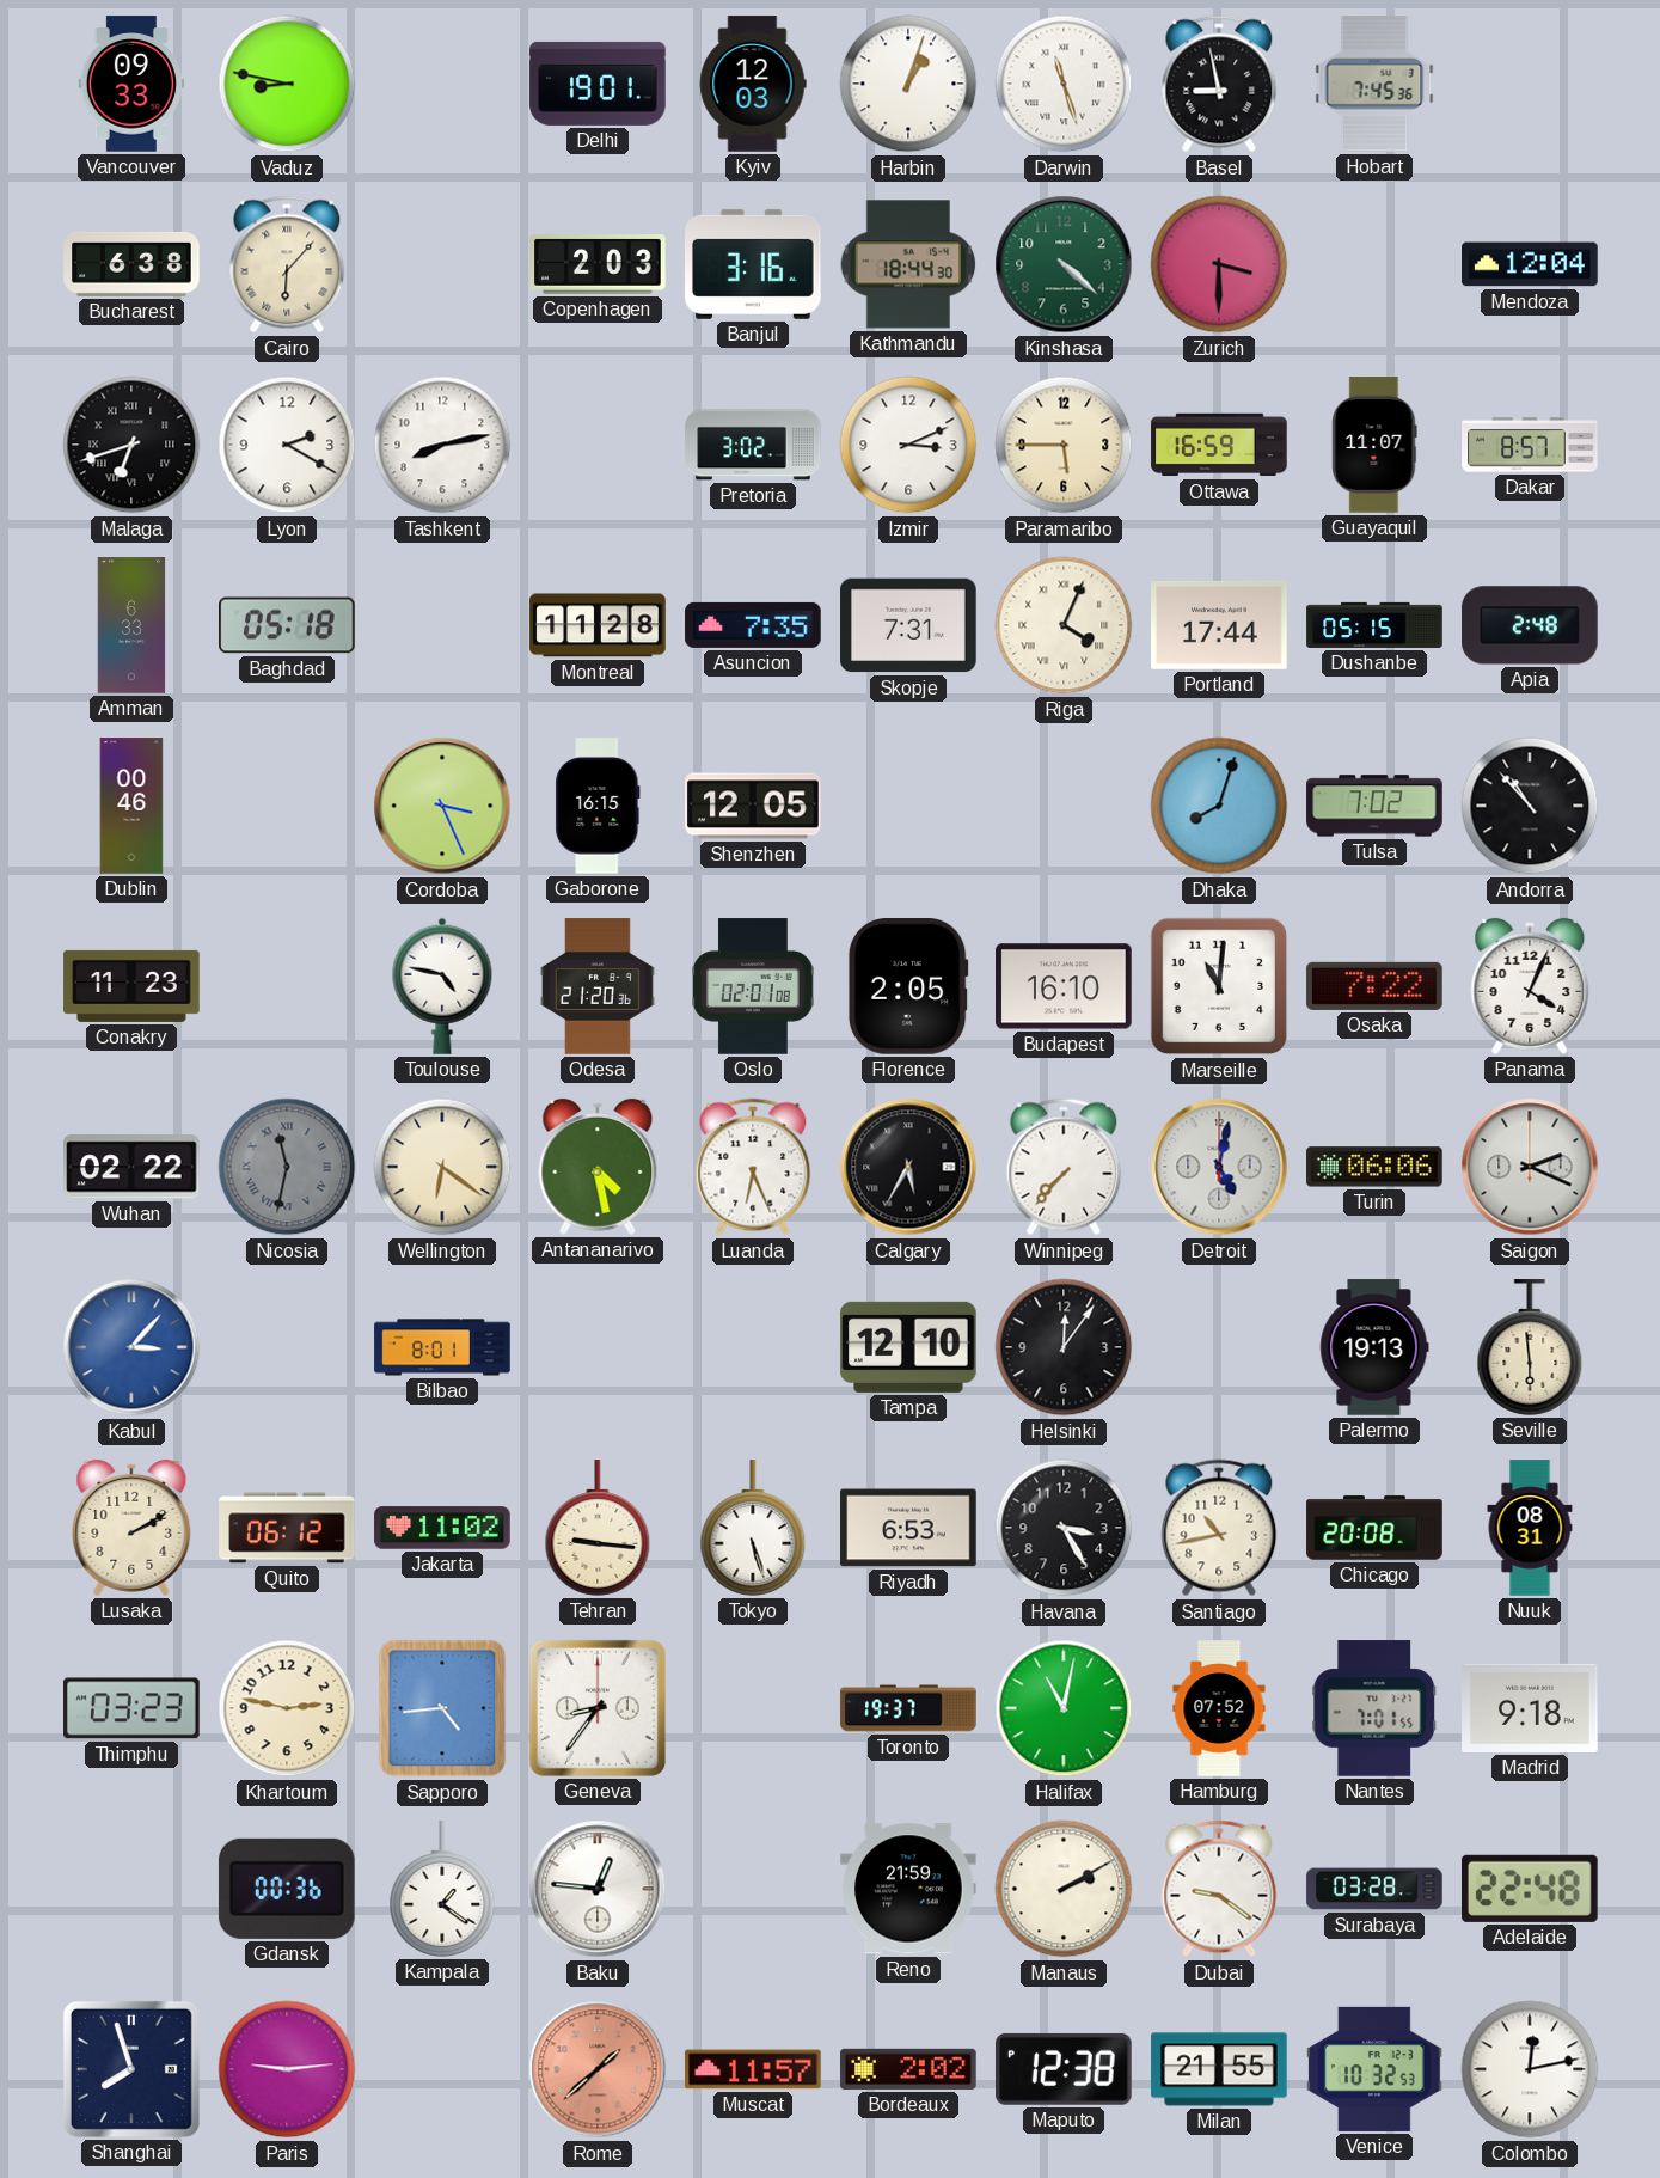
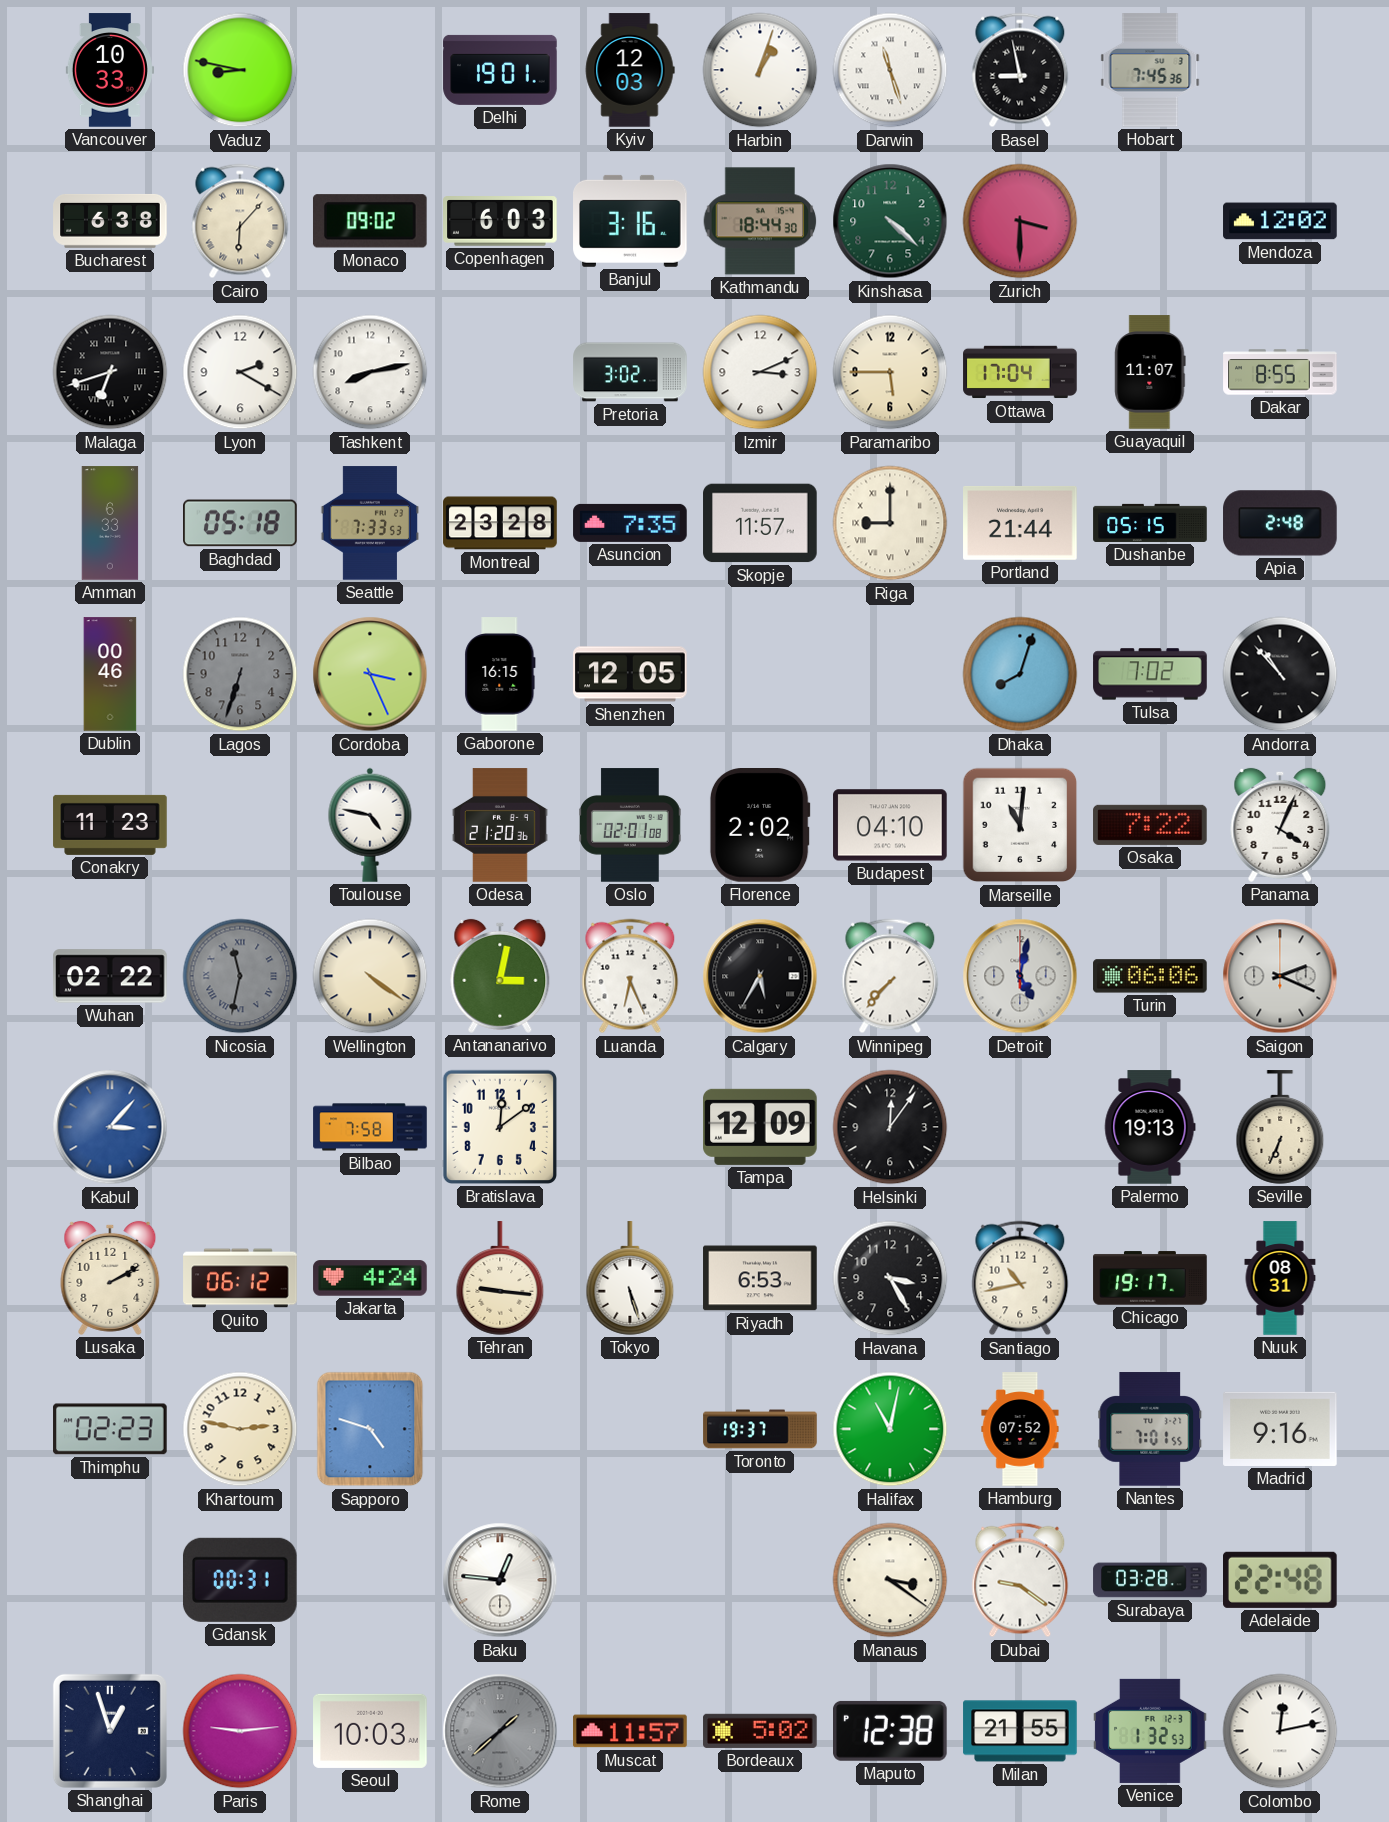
Vancouver: 09:33 -> 10:33 (110, 70)
Monaco: none -> 09:02 (370, 221)
Copenhagen: 2:03 -> 6:03 (500, 221)
Mendoza: 12:04 -> 12:02 (1280, 221)
Ottawa: 16:59 -> 17:04 (1020, 372)
Dakar: 8:57 -> 8:55 (1280, 372)
Seattle: none -> 7:33 (369, 523)
Montreal: 11:28 -> 23:28 (500, 523)
Skopje: 7:31 -> 11:57 (760, 523)
Riga: 4:04 -> 9:00 (890, 523)
Portland: 17:44 -> 21:44 (1020, 523)
Lagos: none -> 6:33 (240, 674)
Florence: 2:05 -> 2:02 (760, 826)
Budapest: 16:10 -> 04:10 (890, 825)
Wellington: 6:21 -> 4:21 (370, 976)
Antananarivo: 4:28 -> 3:02 (500, 976)
Bilbao: 8:01 -> 7:58 (370, 1127)
Bratislava: none -> 12:09 (500, 1127)
Tampa: 12:10 -> 12:09 (760, 1127)
Seville: 5:59 -> 6:34 (1280, 1127)
Jakarta: 11:02 -> 4:24 (370, 1278)
Chicago: 20:08 -> 19:17 (1150, 1278)
Thimphu: 03:23 -> 02:23 (110, 1429)
Sapporo: 4:44 -> 4:48 (370, 1429)
Geneva: 8:36 -> none (598, 1708)
Madrid: 9:18 -> 9:16 (1280, 1429)
Gdansk: 00:36 -> 00:31 (240, 1580)
Kampala: 1:21 -> none (442, 1889)
Reno: 21:59 -> none (908, 1889)
Manaus: 2:10 -> 3:21 (890, 1580)
Shanghai: 7:57 -> 12:57 (110, 1731)
Seoul: none -> 10:03 (370, 1731)
Rome dial: salmon -> grey (500, 1731)
Bordeaux: 2:02 -> 5:02 (760, 1731)
Venice: 10:32 -> 1:32 (1150, 1731)
